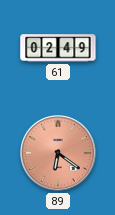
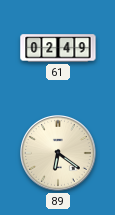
89 dial: salmon -> cream (59, 154)
